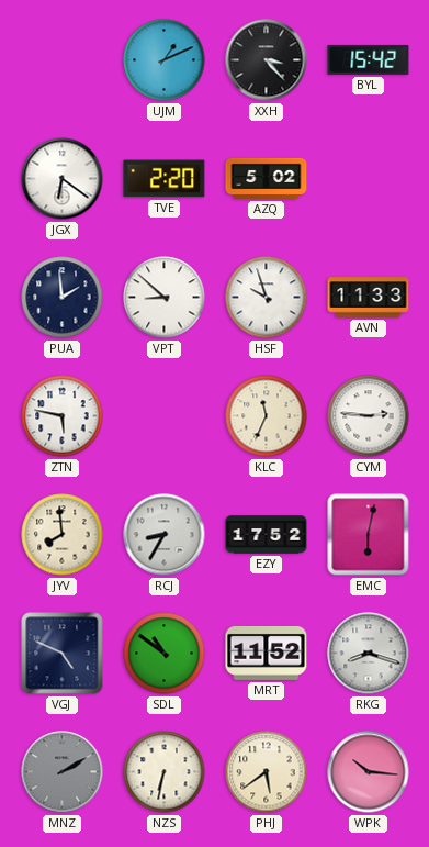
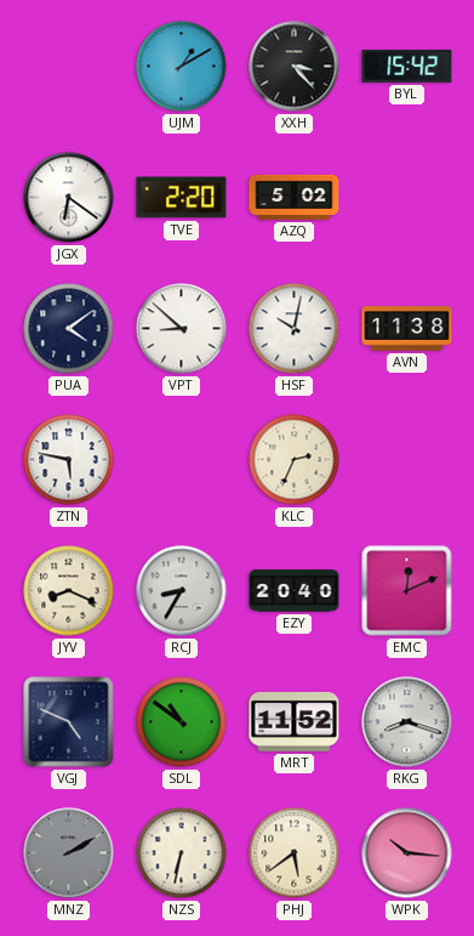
UJM: 1:11 -> 1:10 (182, 67)
PUA: 1:59 -> 4:09 (69, 329)
HSF: 9:57 -> 10:02 (295, 329)
AVN: 11:33 -> 11:38 (407, 329)
KLC: 11:34 -> 2:34 (295, 460)
CYM: 2:46 -> none (369, 416)
JYV: 7:59 -> 8:19 (69, 591)
EZY: 17:52 -> 20:40 (295, 591)
EMC: 6:02 -> 12:11 (407, 591)
